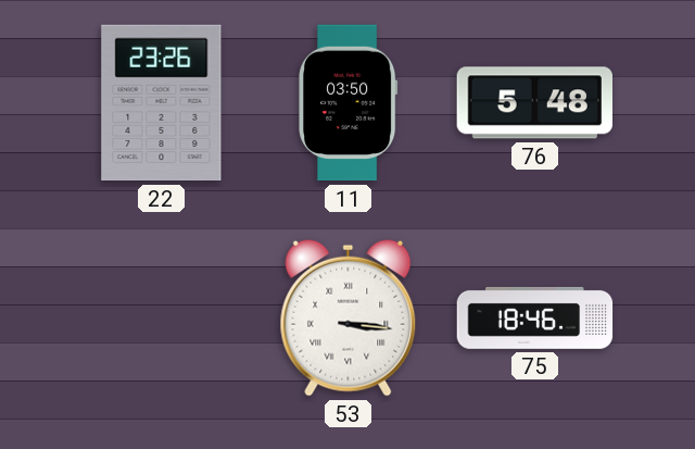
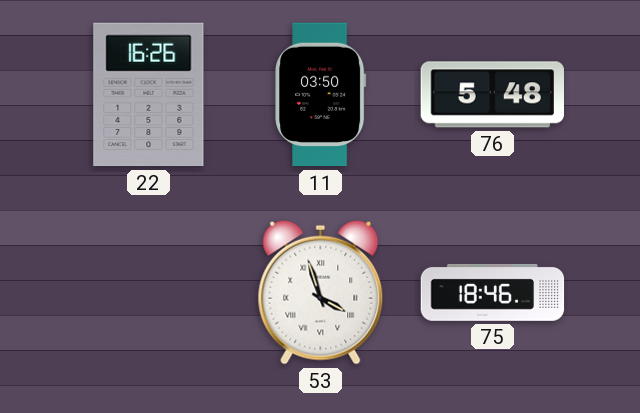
22: 23:26 -> 16:26 (149, 95)
53: 3:16 -> 3:57 (321, 292)
